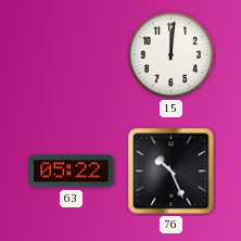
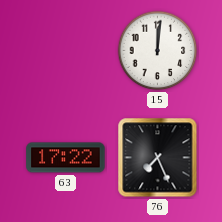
63: 05:22 -> 17:22 (66, 158)
76: 10:26 -> 7:26 (158, 158)
